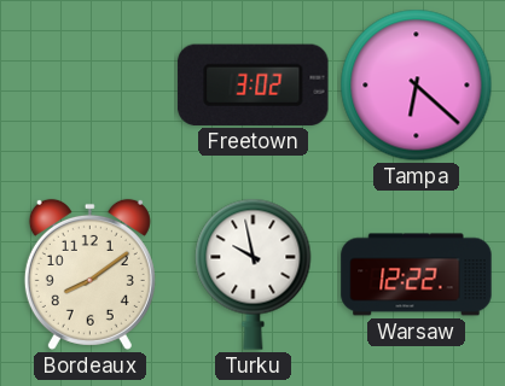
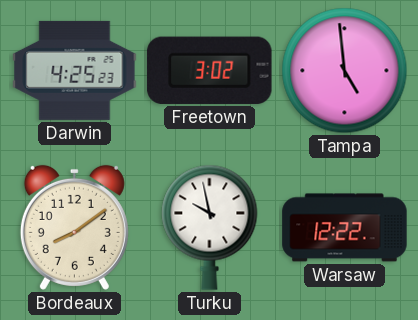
Darwin: none -> 4:25 (75, 70)
Tampa: 6:22 -> 4:59 (345, 71)
